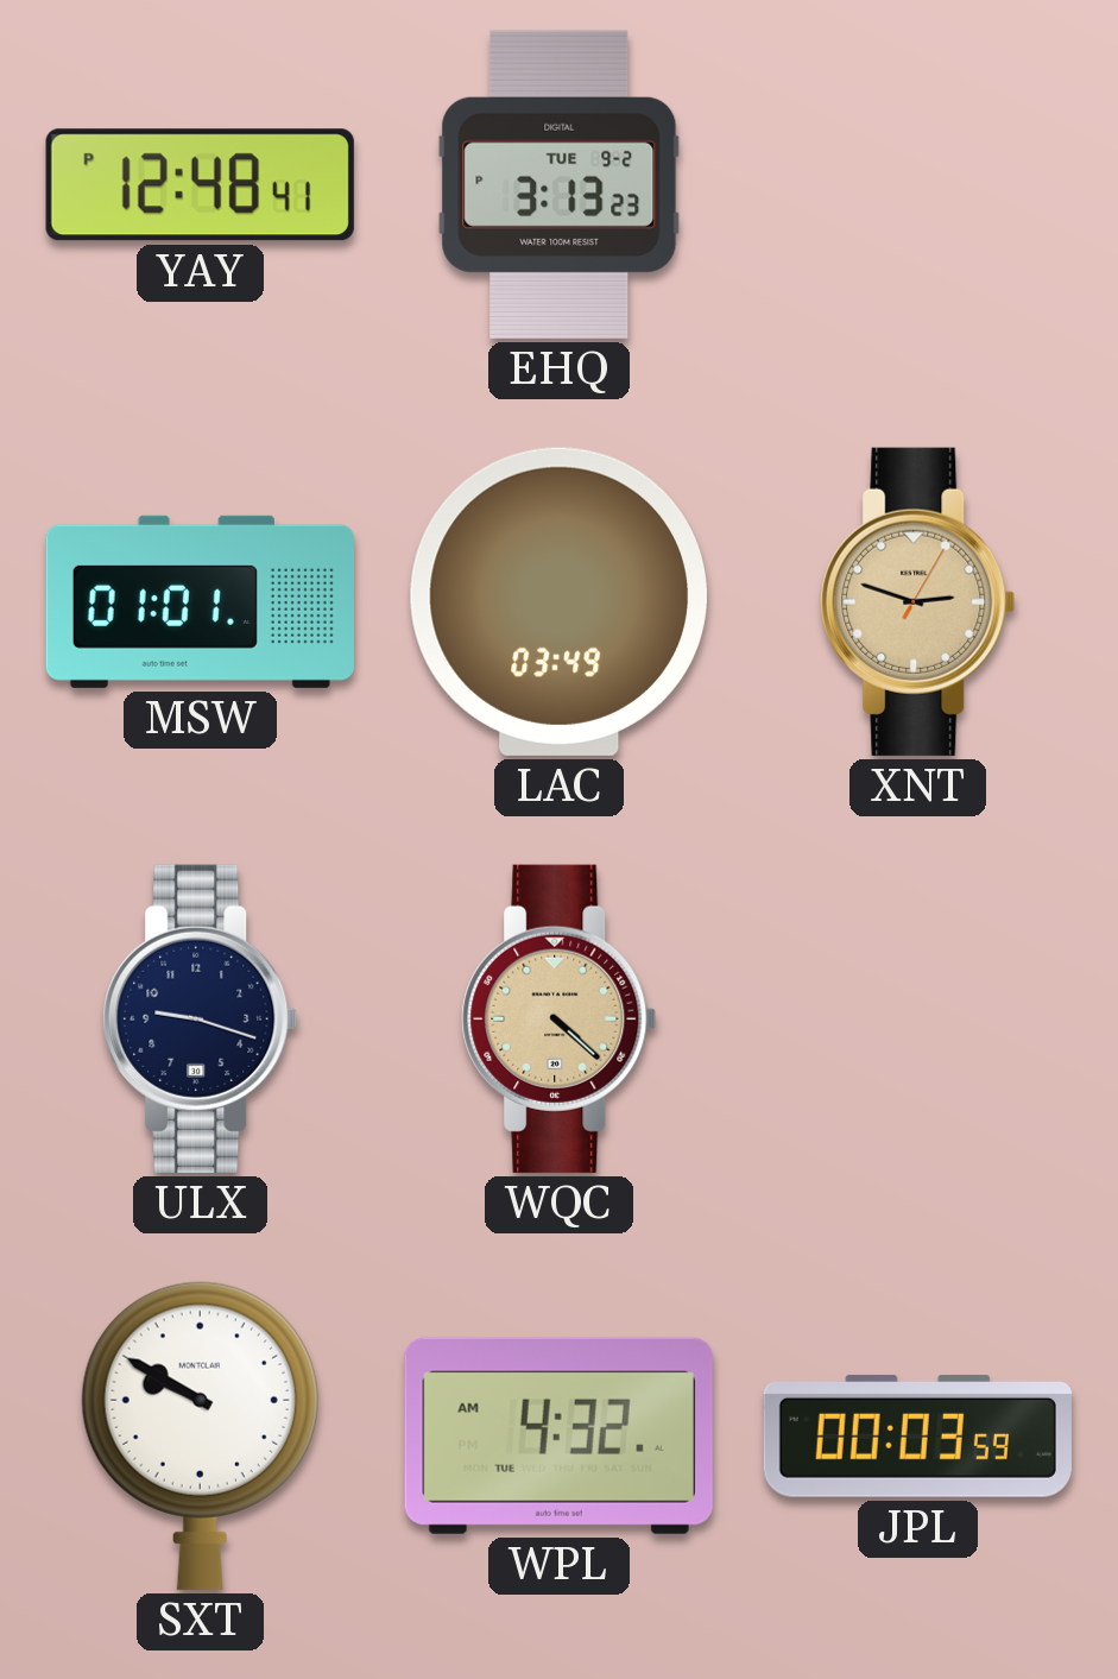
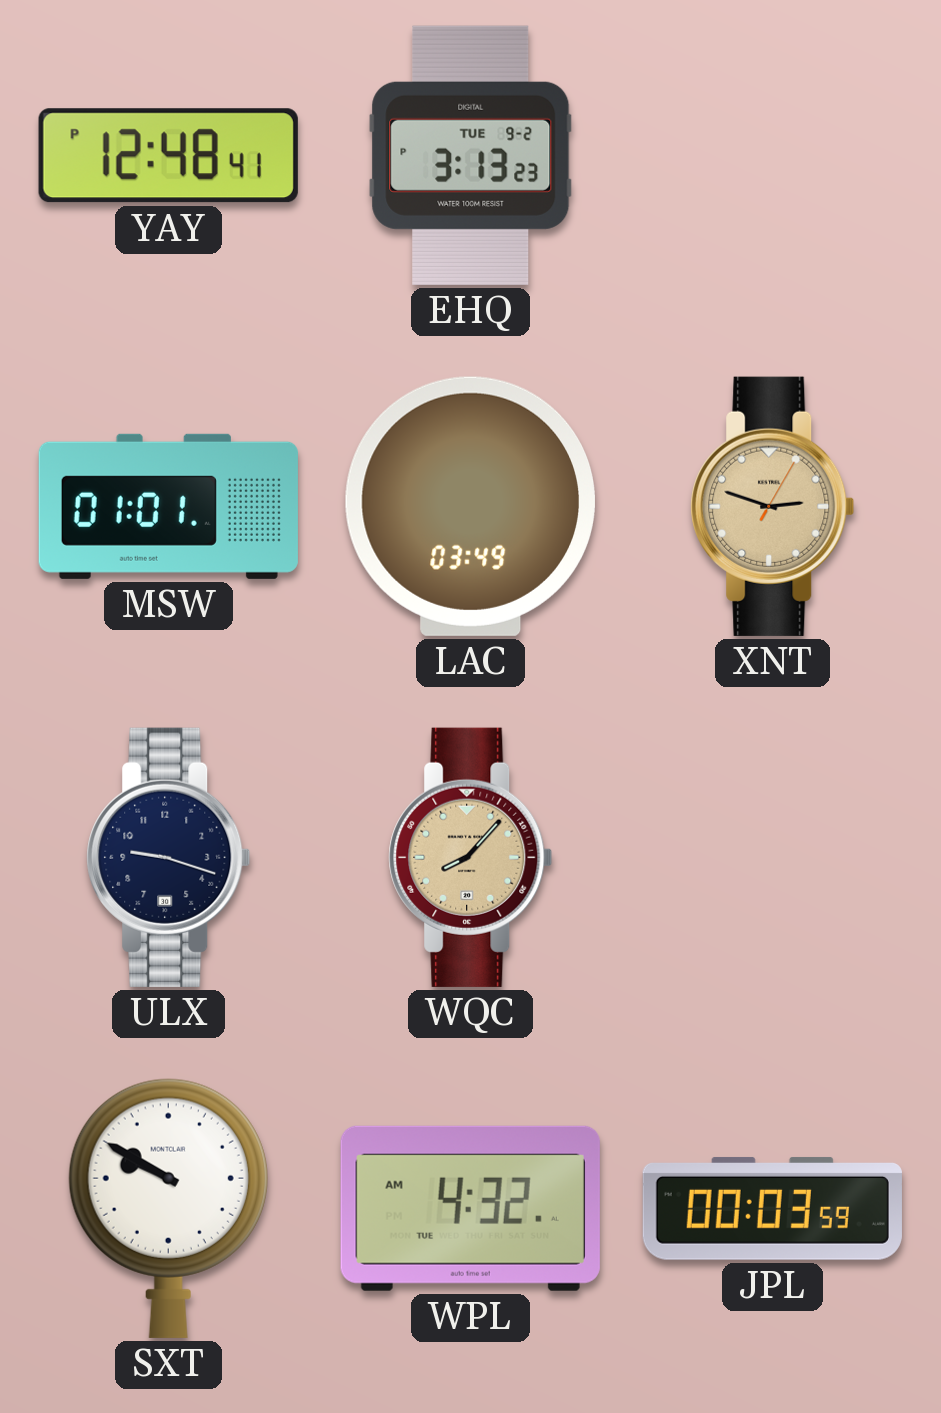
WQC: 4:22 -> 8:07 (471, 857)
